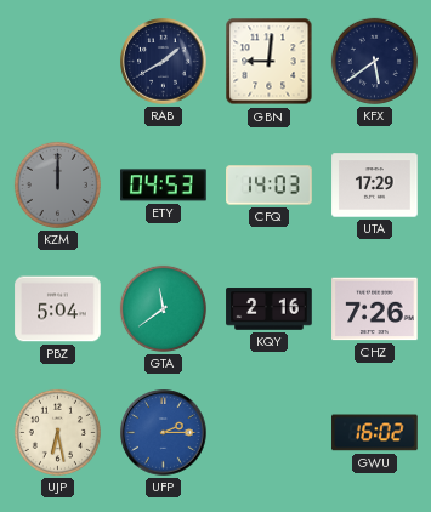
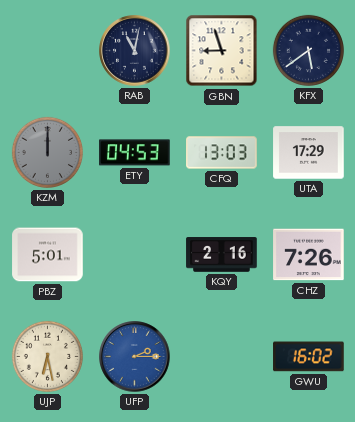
RAB: 1:40 -> 11:02 (135, 51)
GBN: 9:01 -> 8:57 (222, 51)
CFQ: 14:03 -> 13:03 (222, 153)
PBZ: 5:04 -> 5:01 (48, 255)
GTA: 11:39 -> none (163, 308)
